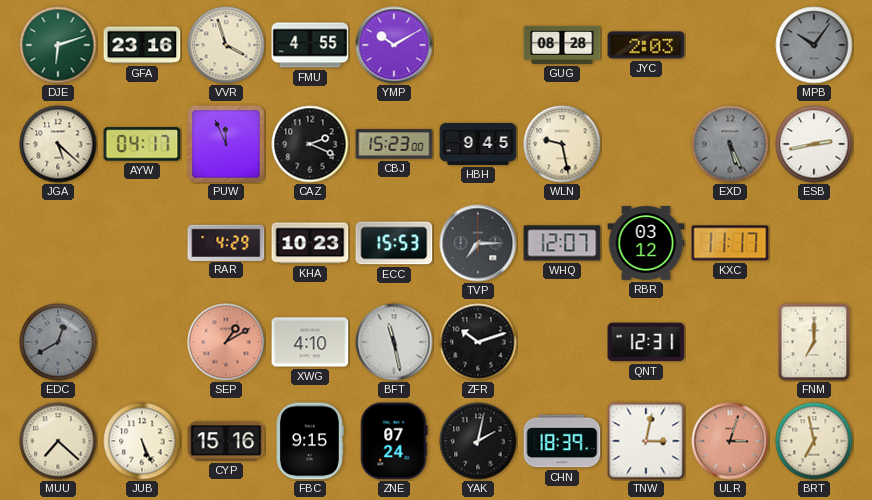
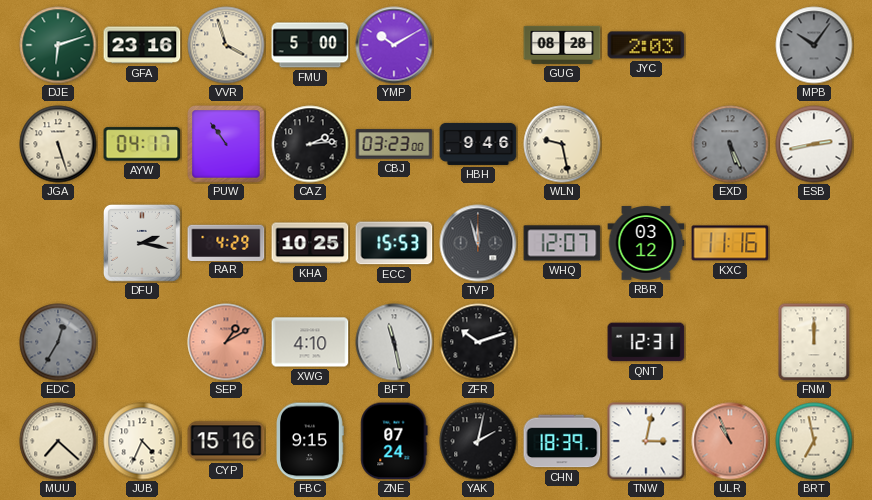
FMU: 4:55 -> 5:00 (310, 45)
JGA: 5:22 -> 5:27 (58, 144)
PUW: 11:56 -> 10:54 (226, 144)
CAZ: 2:19 -> 2:14 (310, 144)
CBJ: 15:23 -> 03:23 (394, 144)
HBH: 9:45 -> 9:46 (478, 144)
DFU: none -> 2:17 (142, 243)
KHA: 10:23 -> 10:25 (310, 243)
TVP: 7:15 -> 11:57 (478, 243)
KXC: 11:17 -> 11:16 (730, 243)
EDC: 12:40 -> 12:35 (58, 342)
FNM: 7:00 -> 12:00 (814, 342)
JUB: 5:26 -> 4:34 (142, 441)
ULR: 3:03 -> 10:56 (730, 441)
